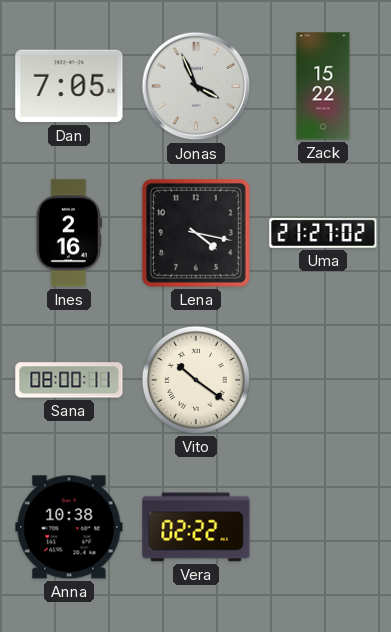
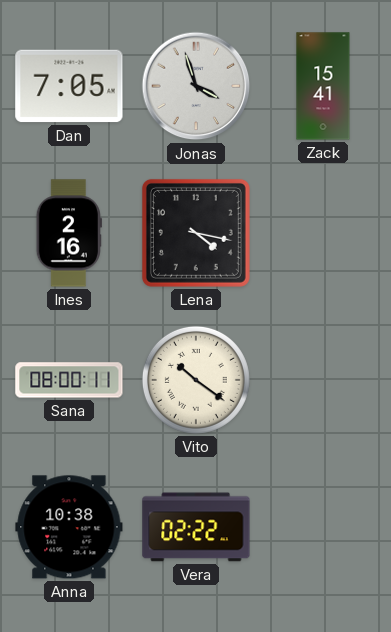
Jonas: 3:56 -> 3:57 (196, 86)
Zack: 15:22 -> 15:41 (323, 86)
Uma: 21:27 -> none (323, 233)
